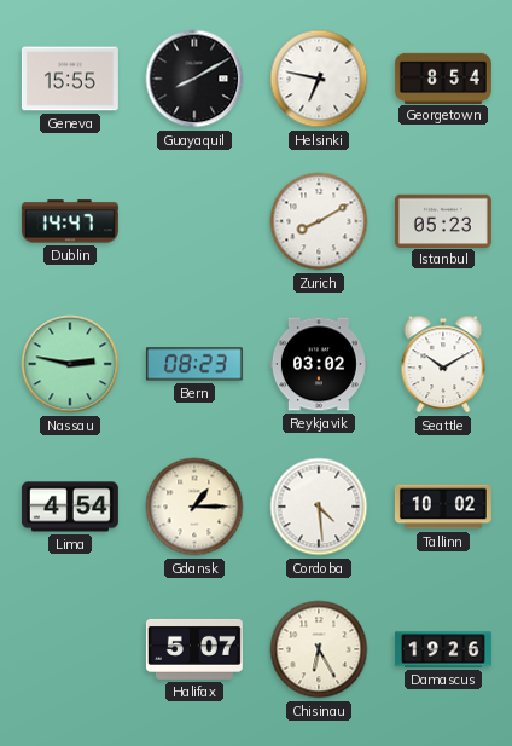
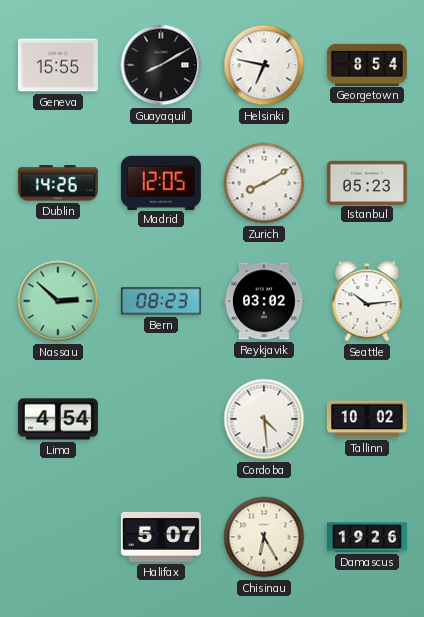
Dublin: 14:47 -> 14:26 (58, 183)
Madrid: none -> 12:05 (161, 182)
Nassau: 2:47 -> 2:52 (58, 301)
Seattle: 10:10 -> 10:14 (367, 301)
Gdansk: 1:15 -> none (194, 507)
